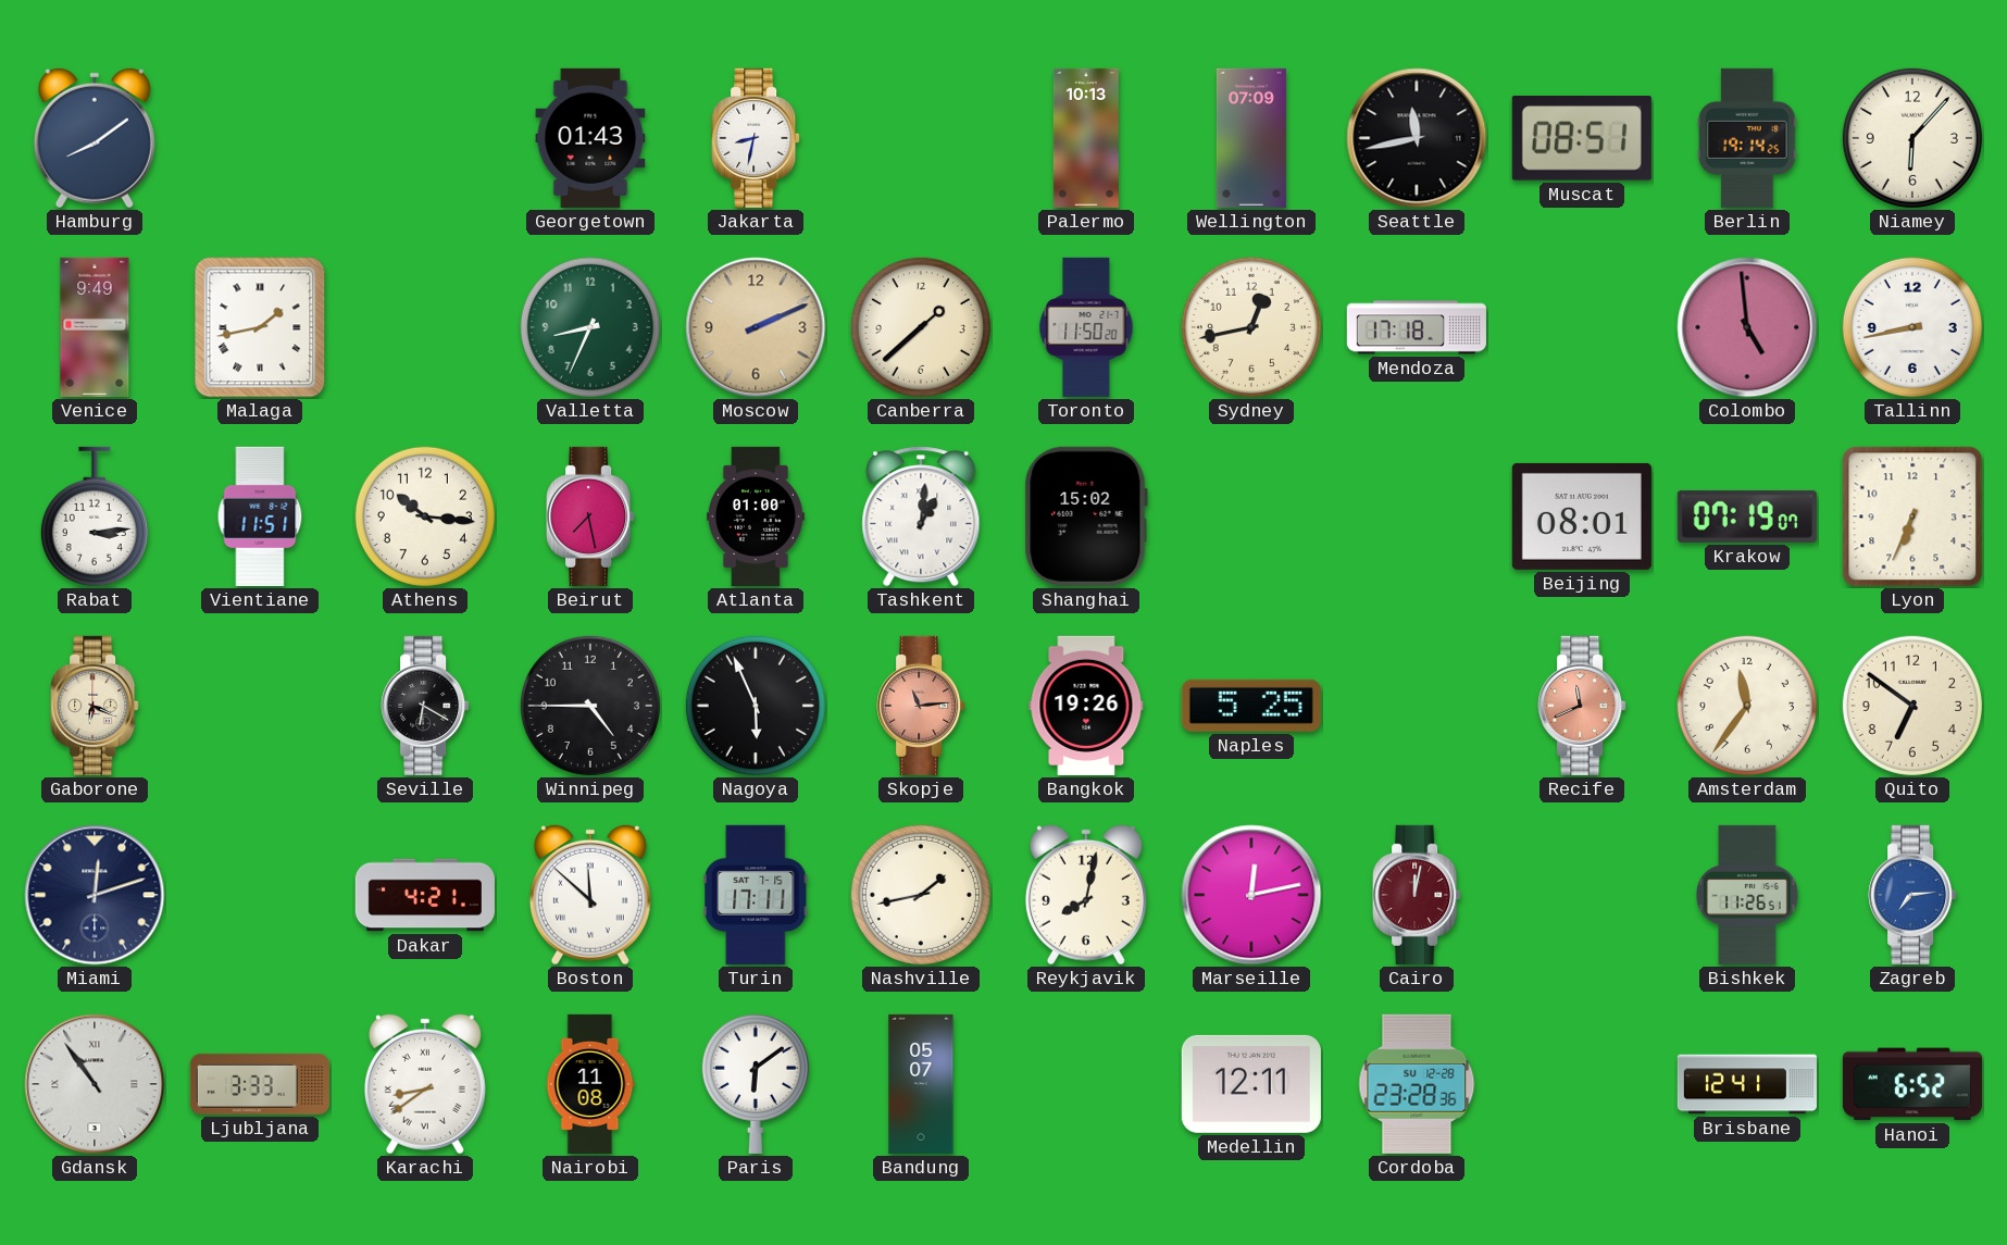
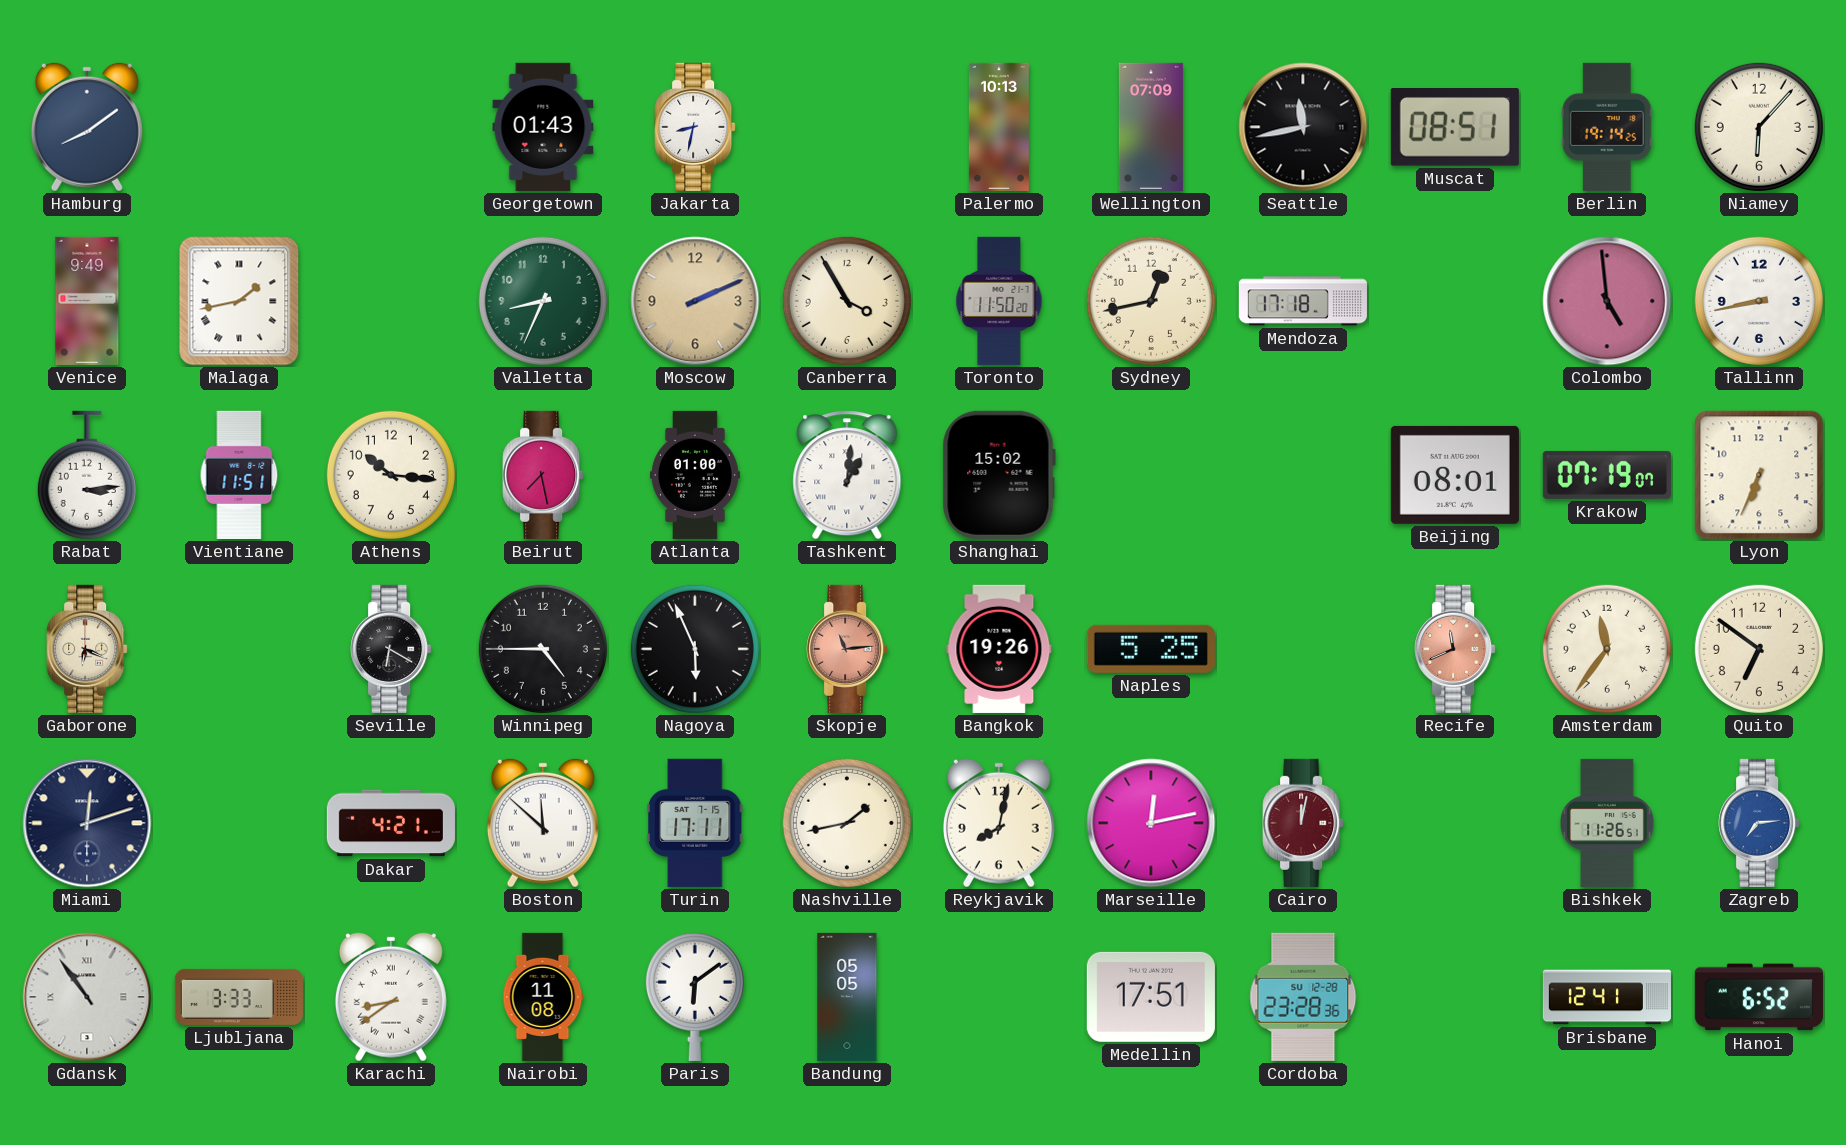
Canberra: 1:38 -> 3:55 (847, 301)
Bandung: 05:07 -> 05:05 (847, 997)
Medellin: 12:11 -> 17:51 (1151, 997)
